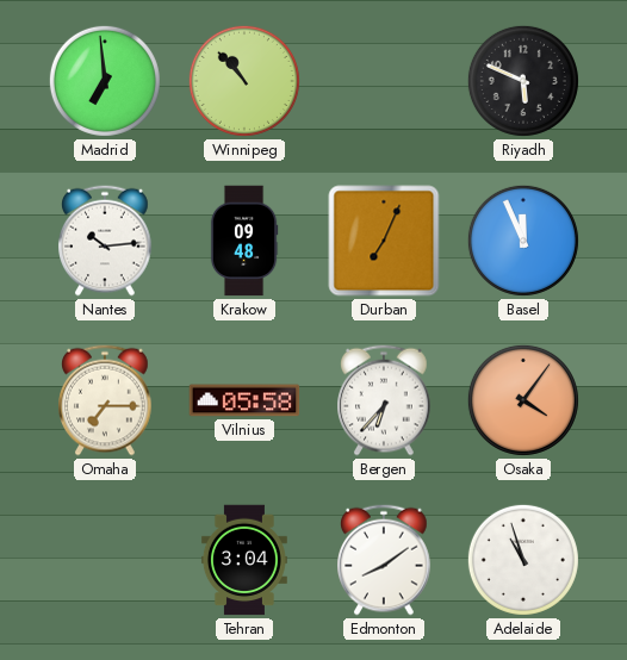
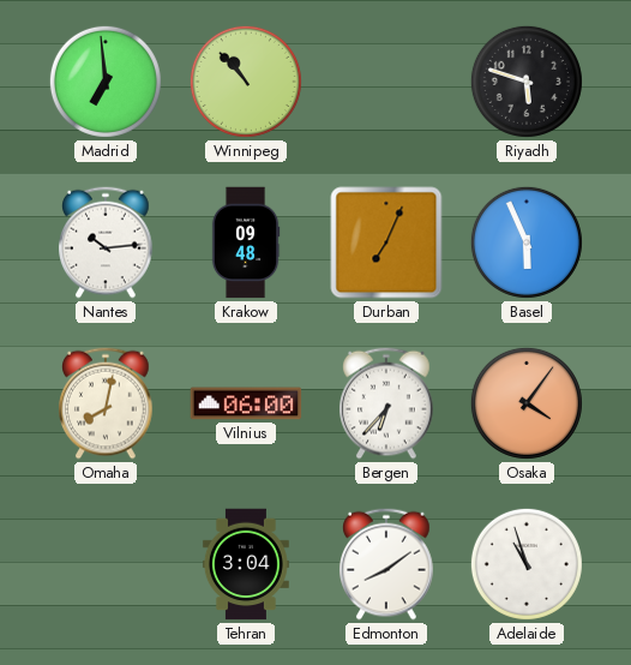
Riyadh: 5:49 -> 5:48 (527, 82)
Basel: 11:56 -> 5:56 (527, 242)
Omaha: 7:15 -> 8:02 (106, 403)
Vilnius: 05:58 -> 06:00 (246, 403)
